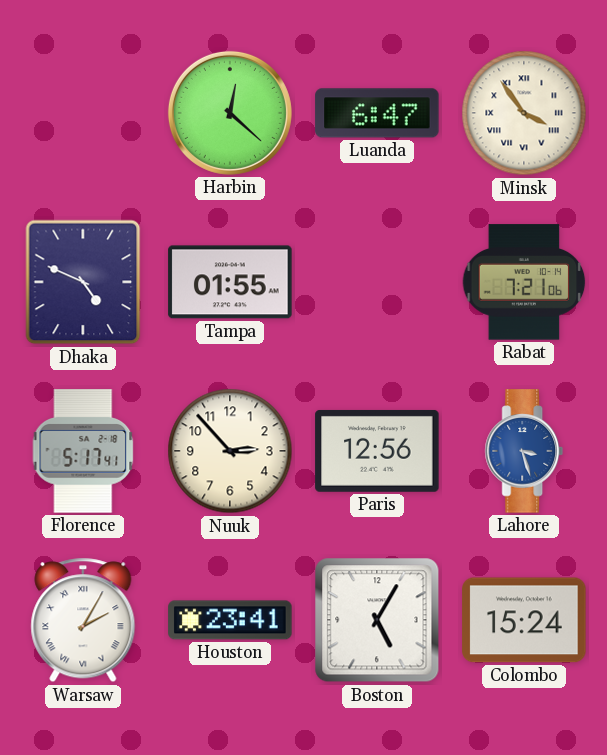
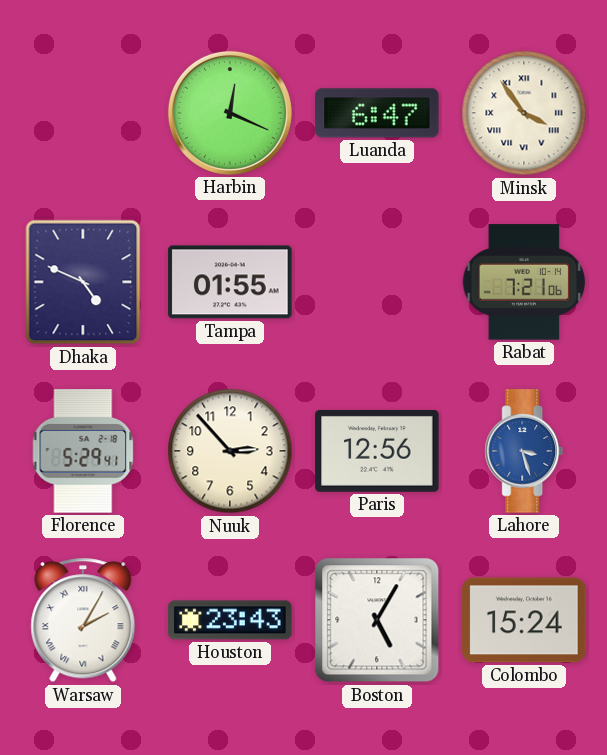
Harbin: 12:22 -> 12:19 (230, 113)
Florence: 5:17 -> 5:29 (83, 451)
Houston: 23:41 -> 23:43 (230, 620)
